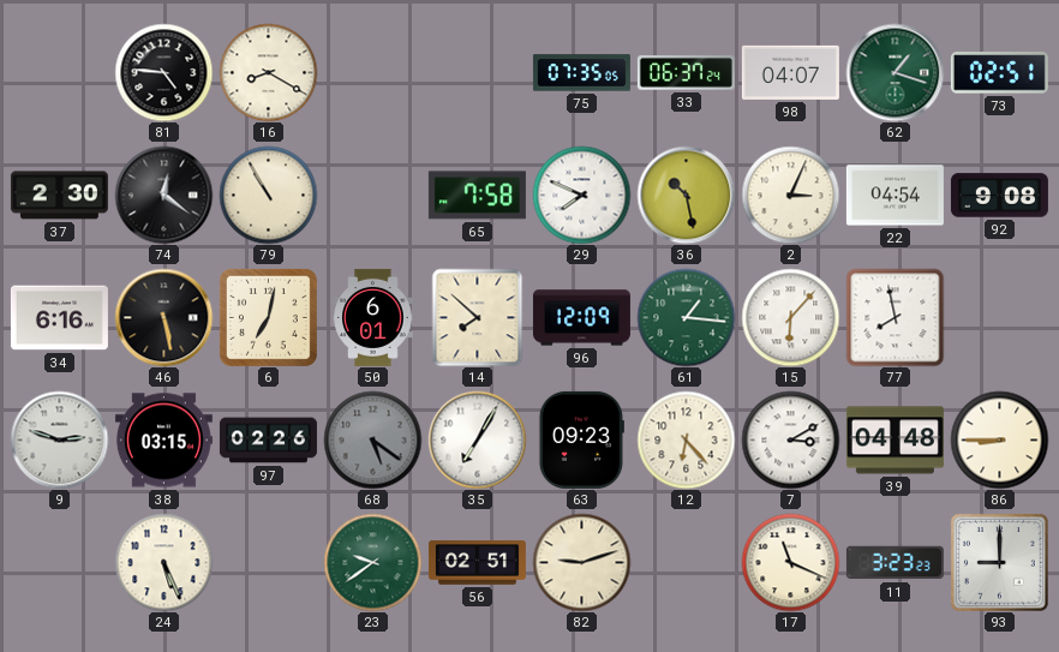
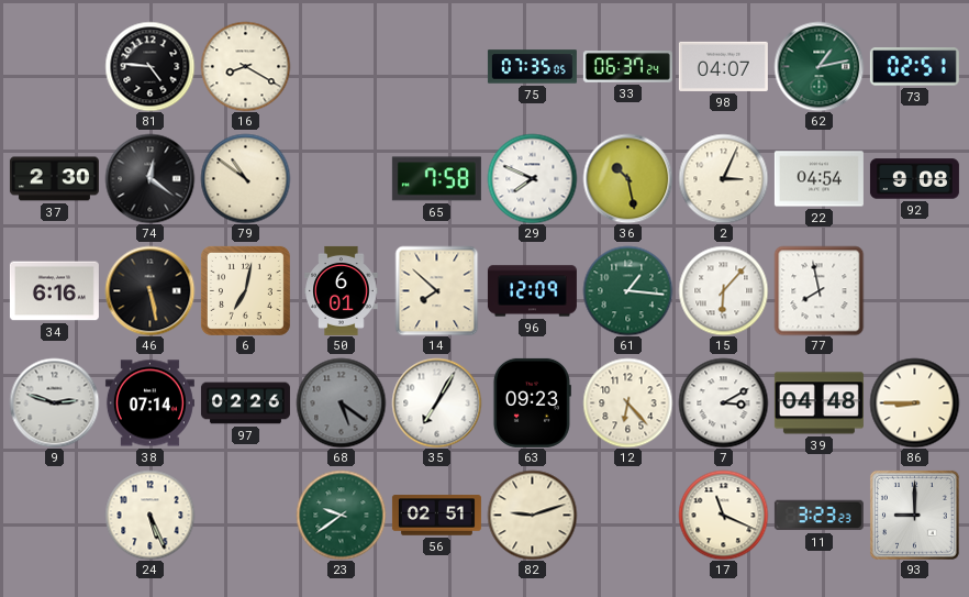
62: 1:18 -> 1:13 (818, 66)
79: 10:55 -> 10:51 (245, 178)
38: 03:15 -> 07:14 (149, 403)
